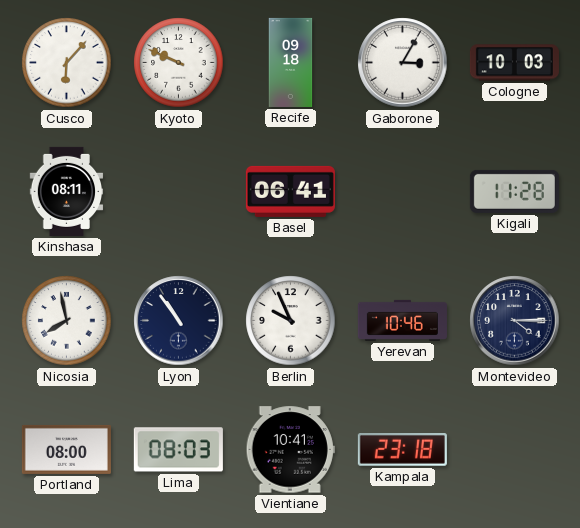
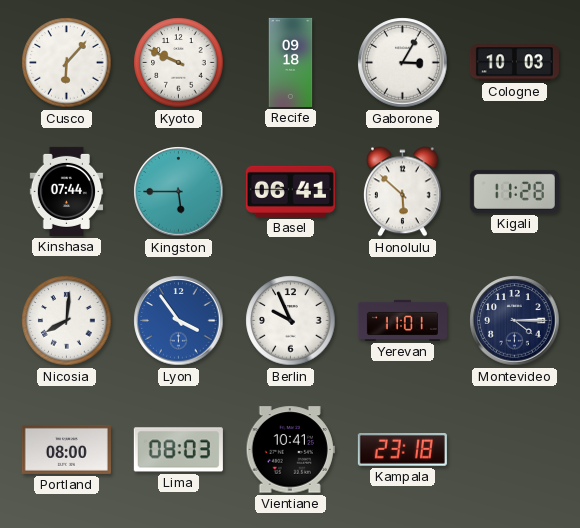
Kinshasa: 08:11 -> 07:44 (67, 191)
Kingston: none -> 5:45 (179, 192)
Honolulu: none -> 5:52 (403, 192)
Nicosia: 7:58 -> 8:01 (67, 321)
Lyon: 10:54 -> 3:54 (179, 321)
Lyon dial: navy -> blue (179, 321)
Yerevan: 10:46 -> 11:01 (402, 320)
